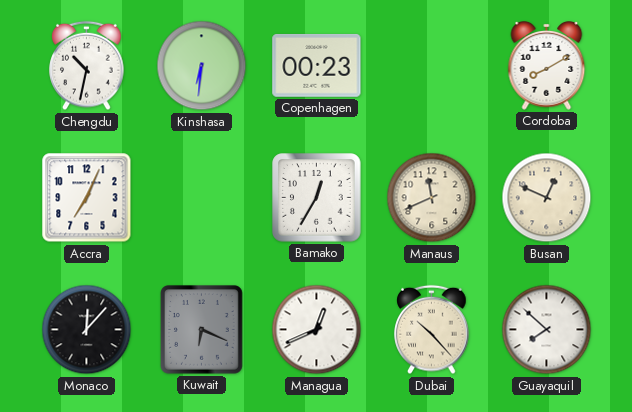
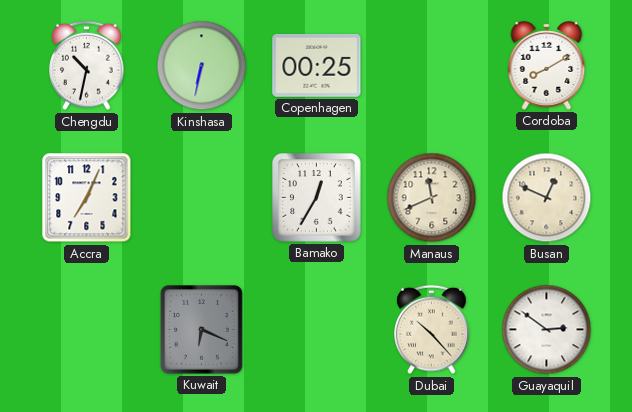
Kinshasa: 6:31 -> 6:32 (202, 66)
Copenhagen: 00:23 -> 00:25 (317, 65)
Monaco: 12:07 -> none (87, 330)
Managua: 12:41 -> none (317, 330)
Guayaquil: 7:52 -> 2:51 (547, 330)
